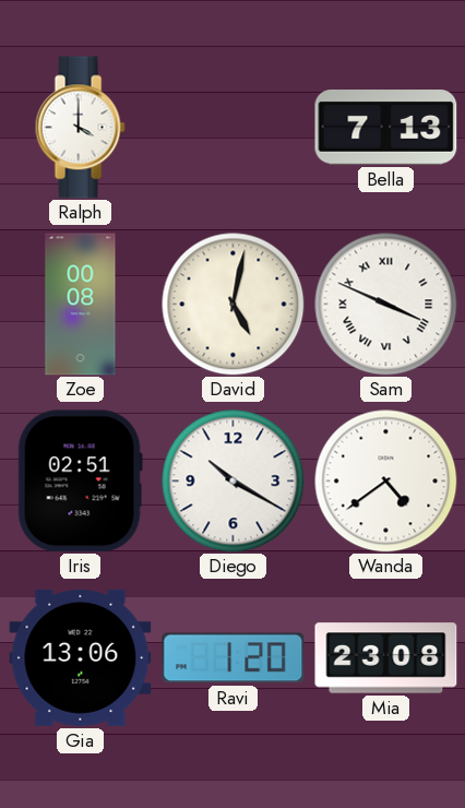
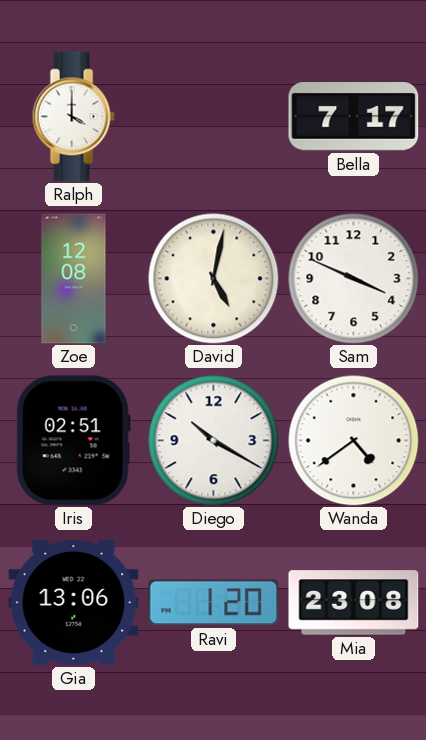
Bella: 7:13 -> 7:17 (354, 117)
Zoe: 00:08 -> 12:08 (74, 279)
Sam numerals: Roman -> Arabic (354, 279)
